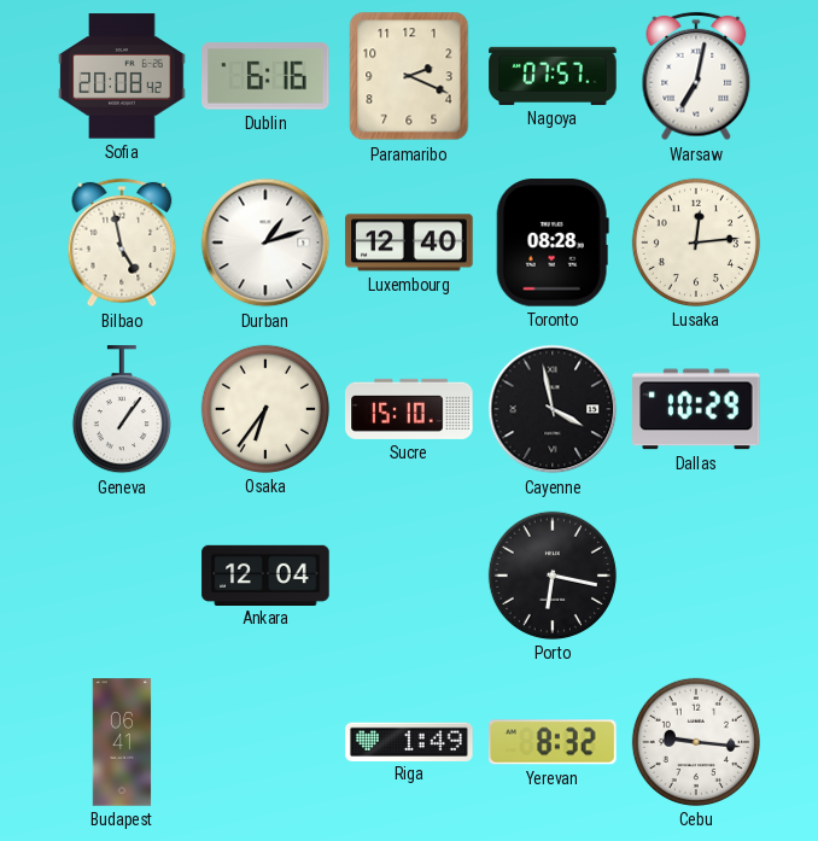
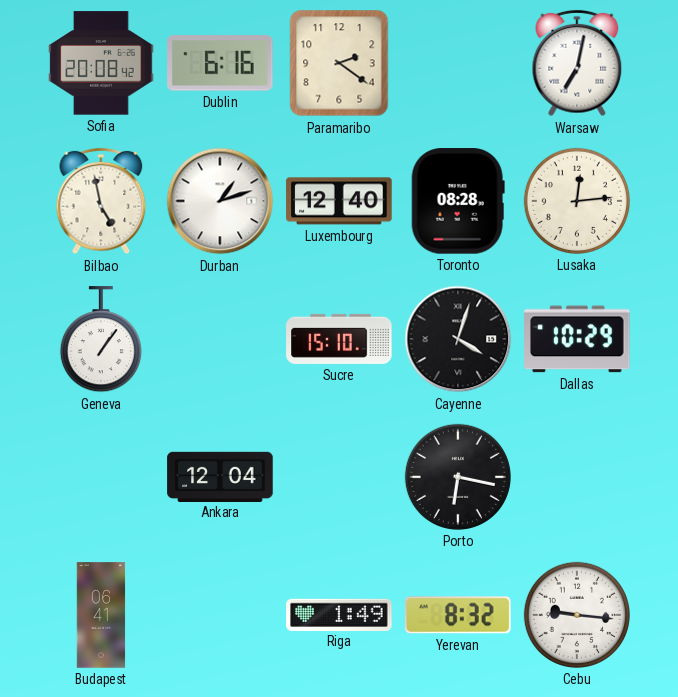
Paramaribo: 2:19 -> 2:21 (339, 63)
Nagoya: 07:57 -> none (553, 76)
Osaka: 6:36 -> none (265, 409)
Cayenne: 3:58 -> 4:03 (458, 339)
